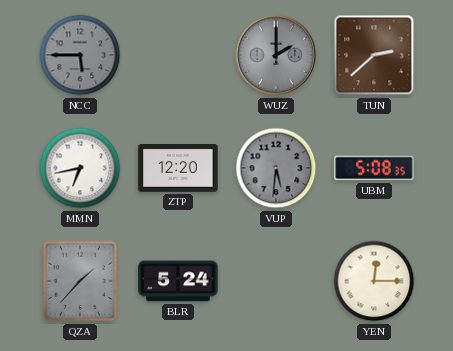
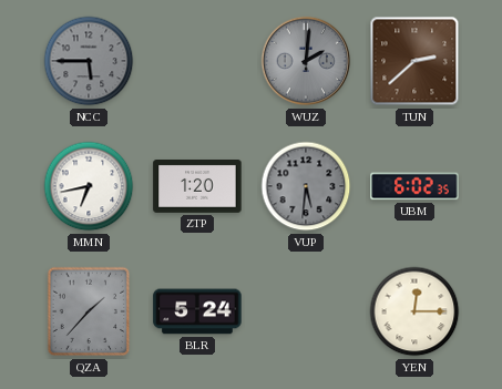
WUZ: 2:00 -> 2:01 (306, 61)
ZTP: 12:20 -> 1:20 (197, 187)
UBM: 5:08 -> 6:02 (414, 186)
